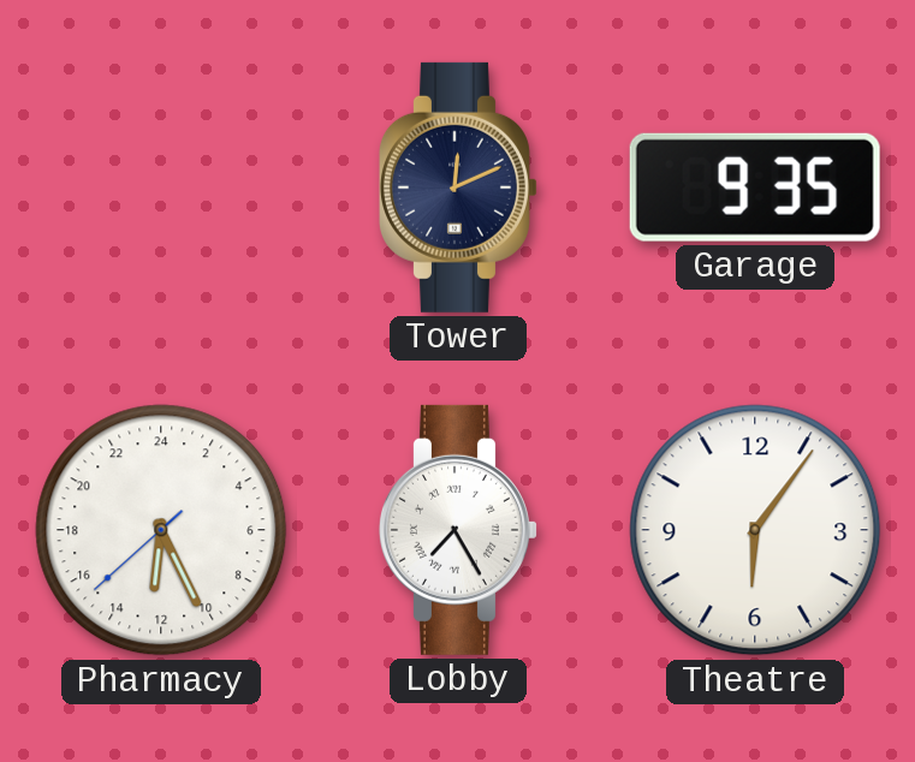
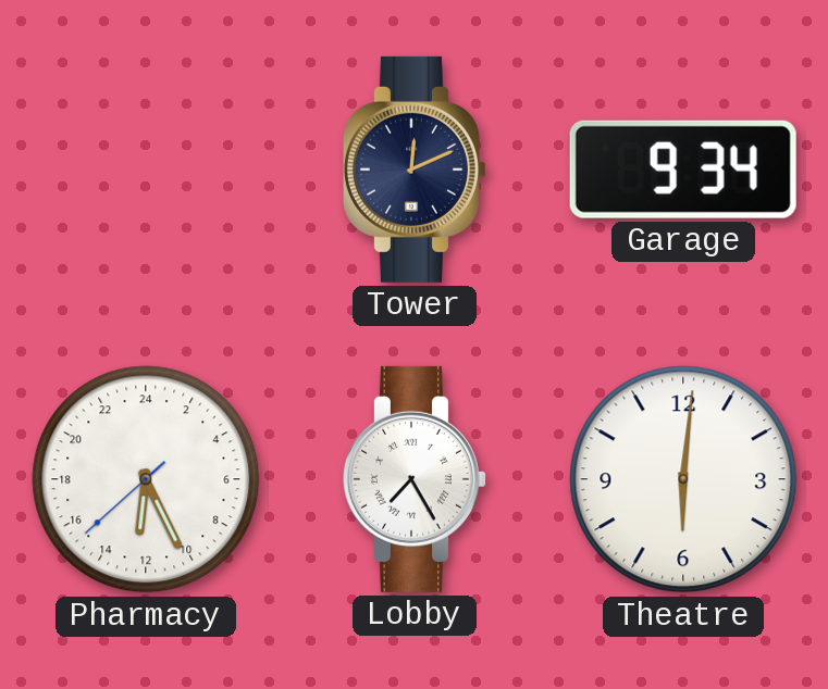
Garage: 9:35 -> 9:34 (683, 170)
Theatre: 6:06 -> 6:01 (683, 479)
